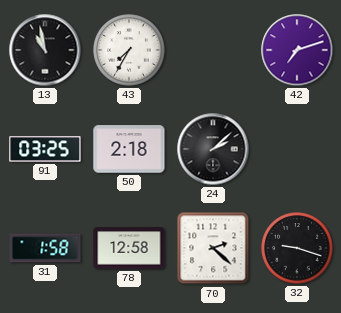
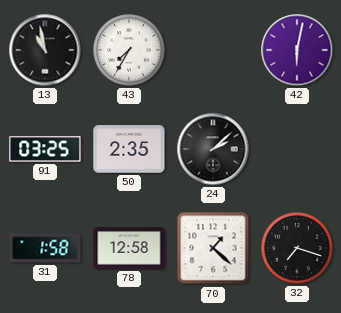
42: 7:12 -> 6:02 (297, 50)
50: 2:18 -> 2:35 (129, 149)
70: 2:22 -> 1:22 (213, 248)
32: 9:18 -> 7:18 (297, 248)
